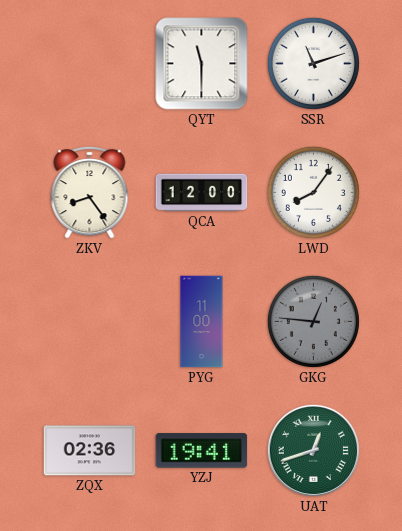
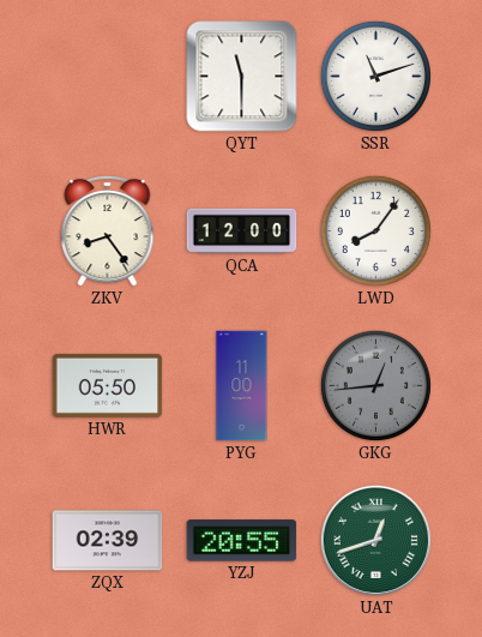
HWR: none -> 05:50 (108, 385)
GKG: 12:46 -> 12:44 (375, 385)
ZQX: 02:36 -> 02:39 (108, 541)
YZJ: 19:41 -> 20:55 (242, 541)
